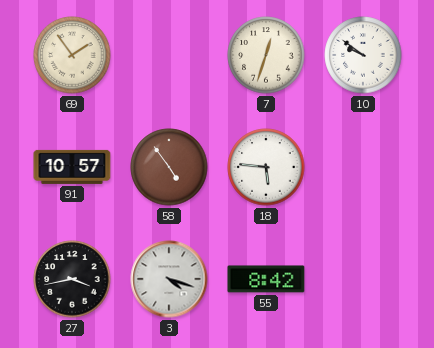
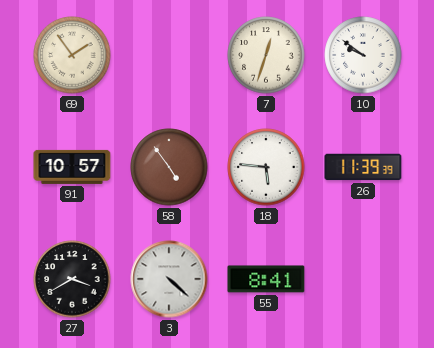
26: none -> 11:39 (363, 167)
27: 3:43 -> 3:40 (72, 279)
3: 4:18 -> 4:22 (169, 279)
55: 8:42 -> 8:41 (266, 279)
